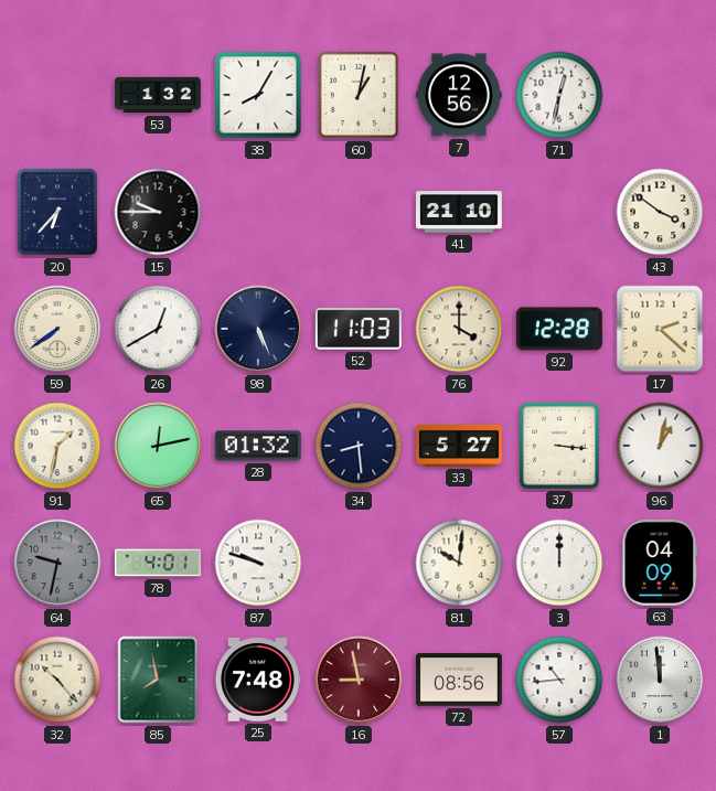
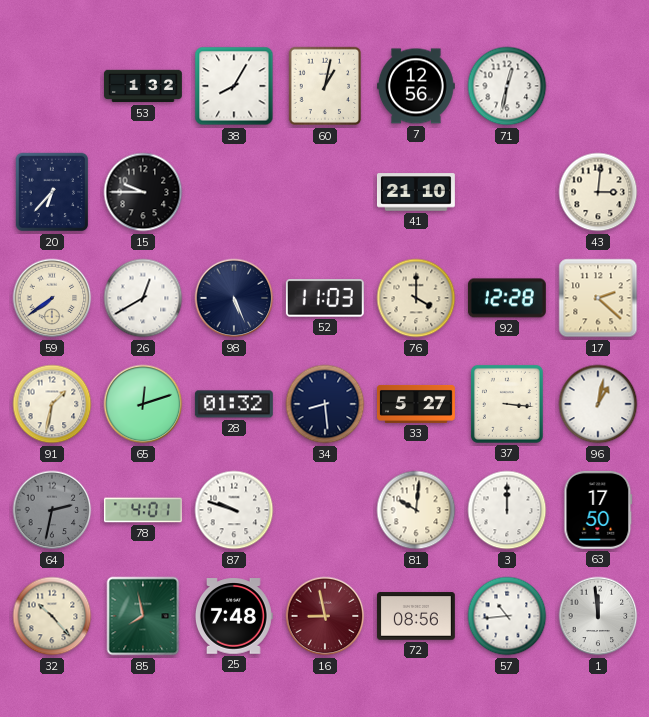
43: 3:51 -> 3:01 (598, 192)
65: 12:13 -> 12:12 (143, 404)
64: 9:32 -> 2:32 (52, 510)
63: 04:09 -> 17:50 (598, 510)
